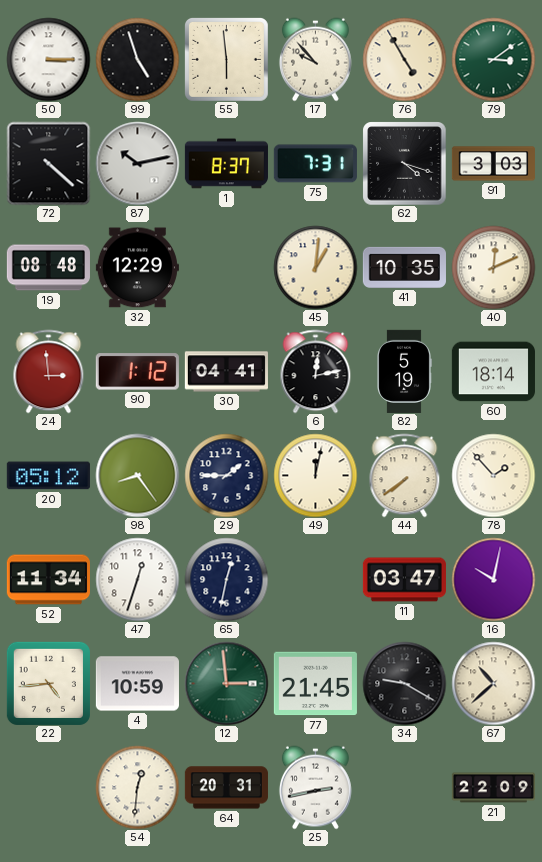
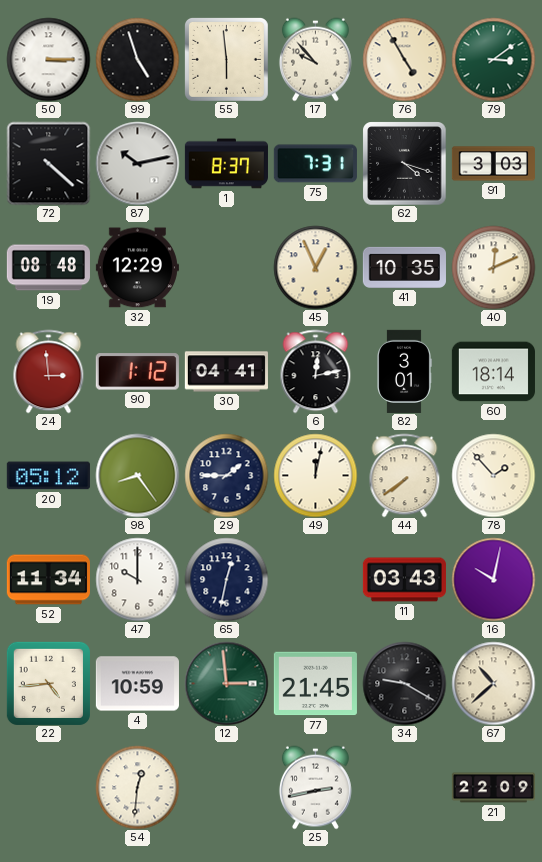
45: 1:01 -> 12:56 (315, 267)
82: 5:19 -> 3:01 (404, 371)
47: 12:33 -> 10:00 (137, 579)
11: 03:47 -> 03:43 (404, 580)
64: 20:31 -> none (226, 788)
